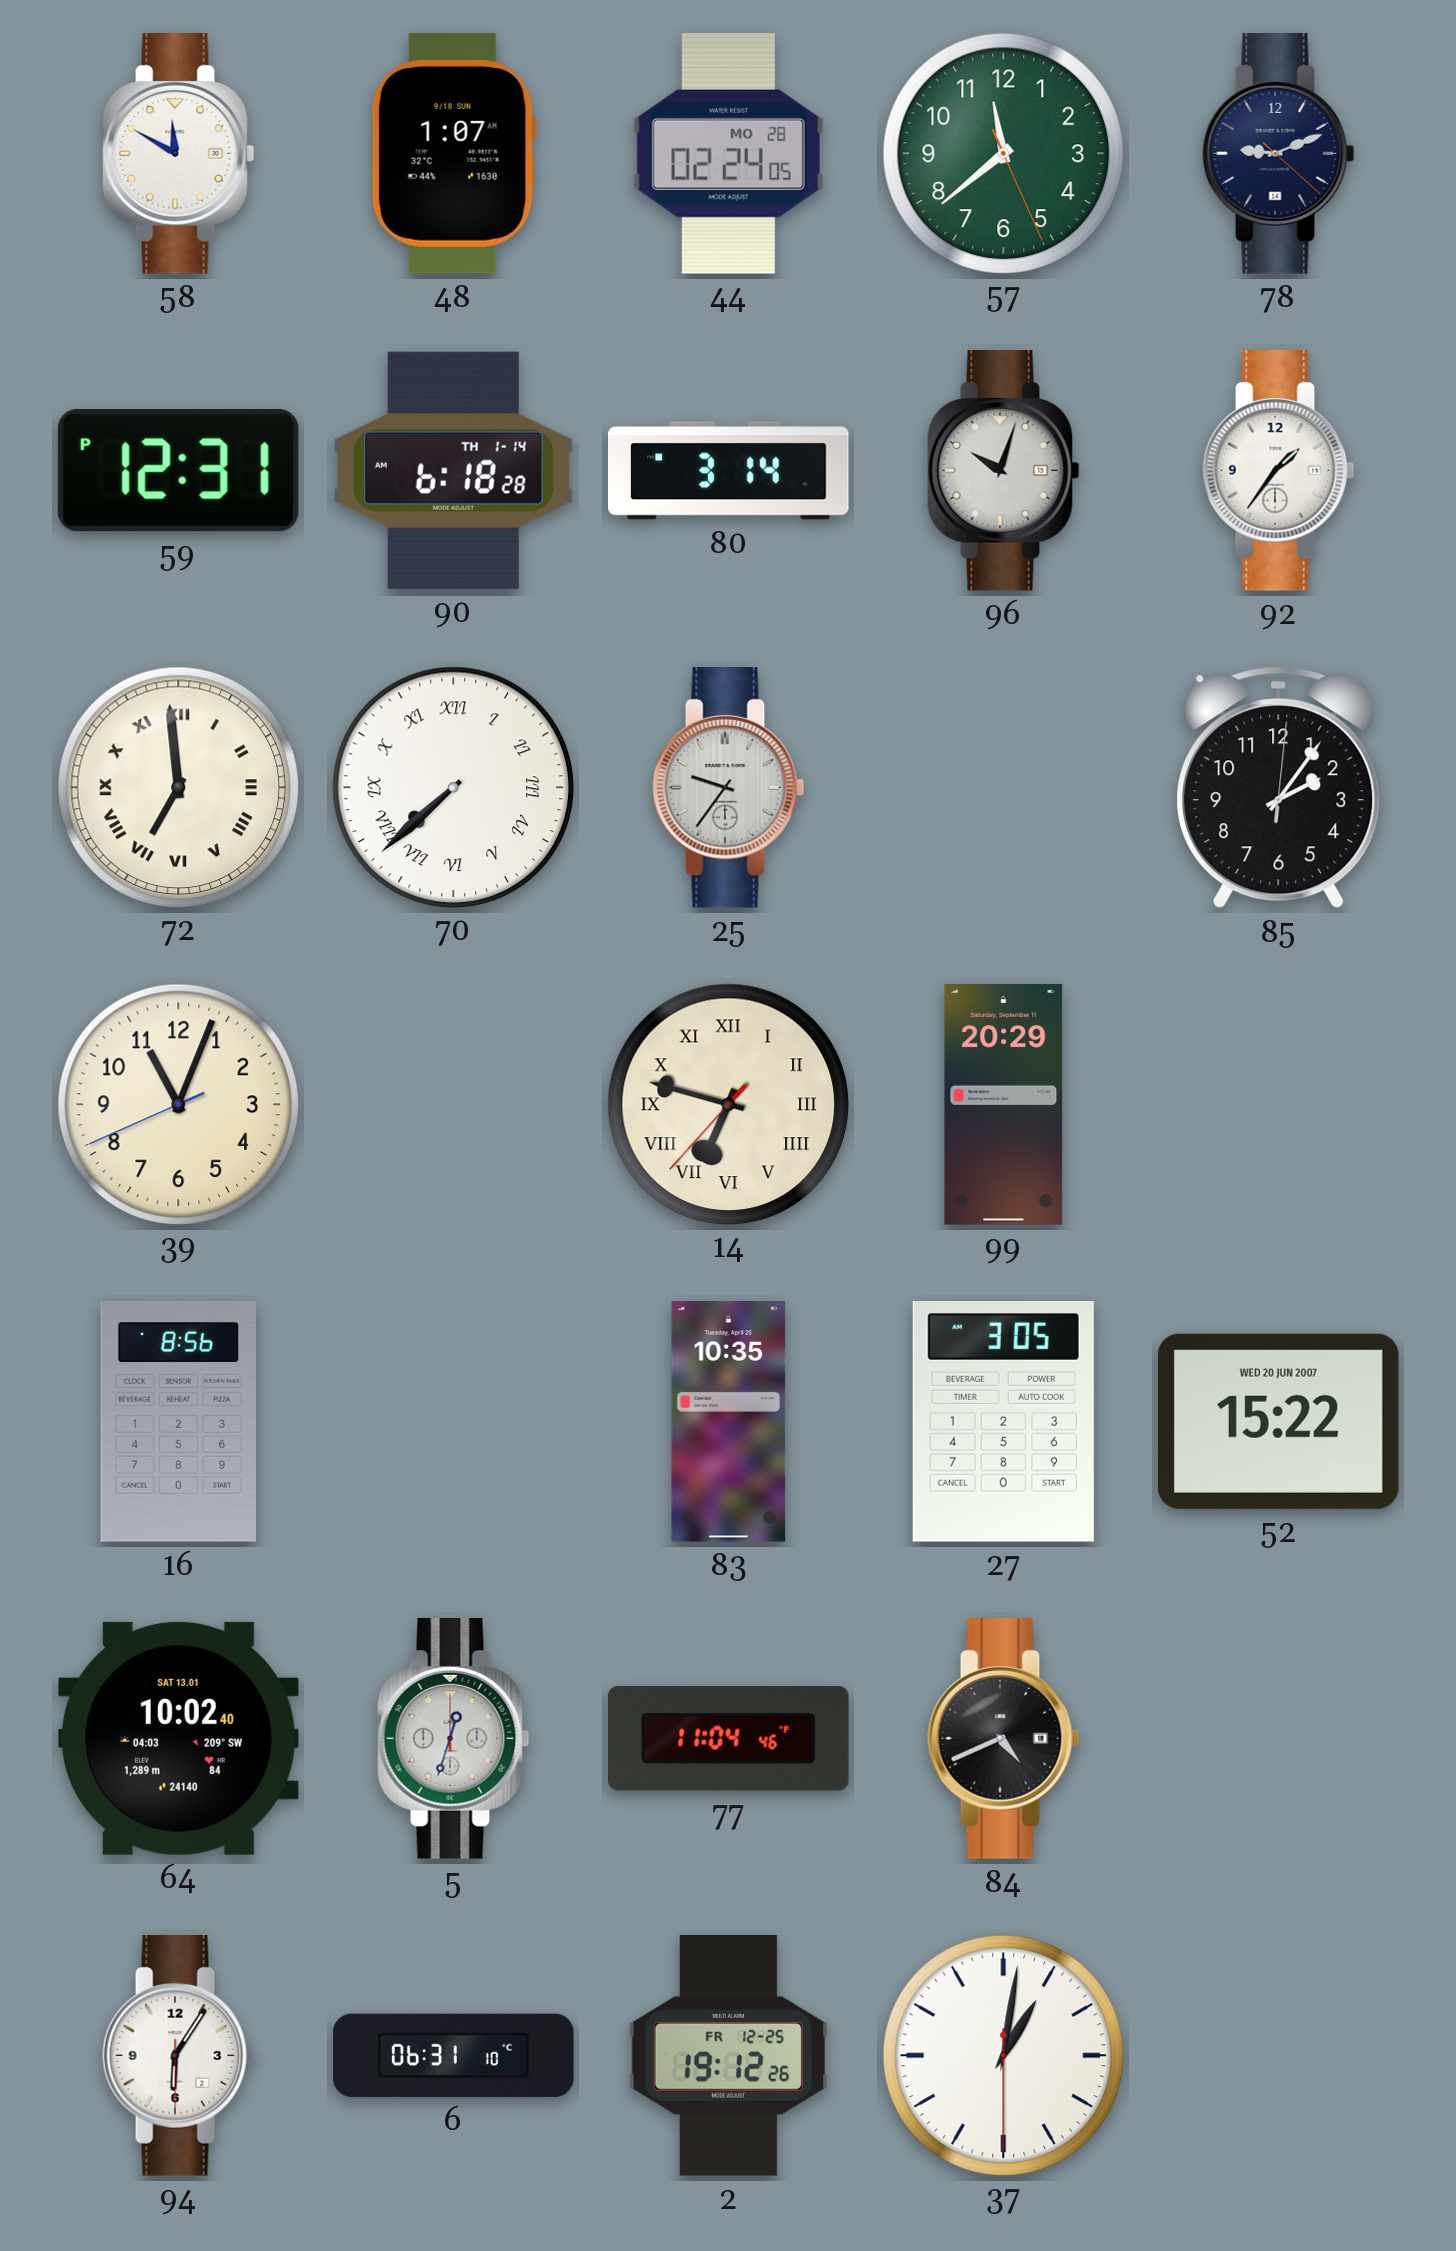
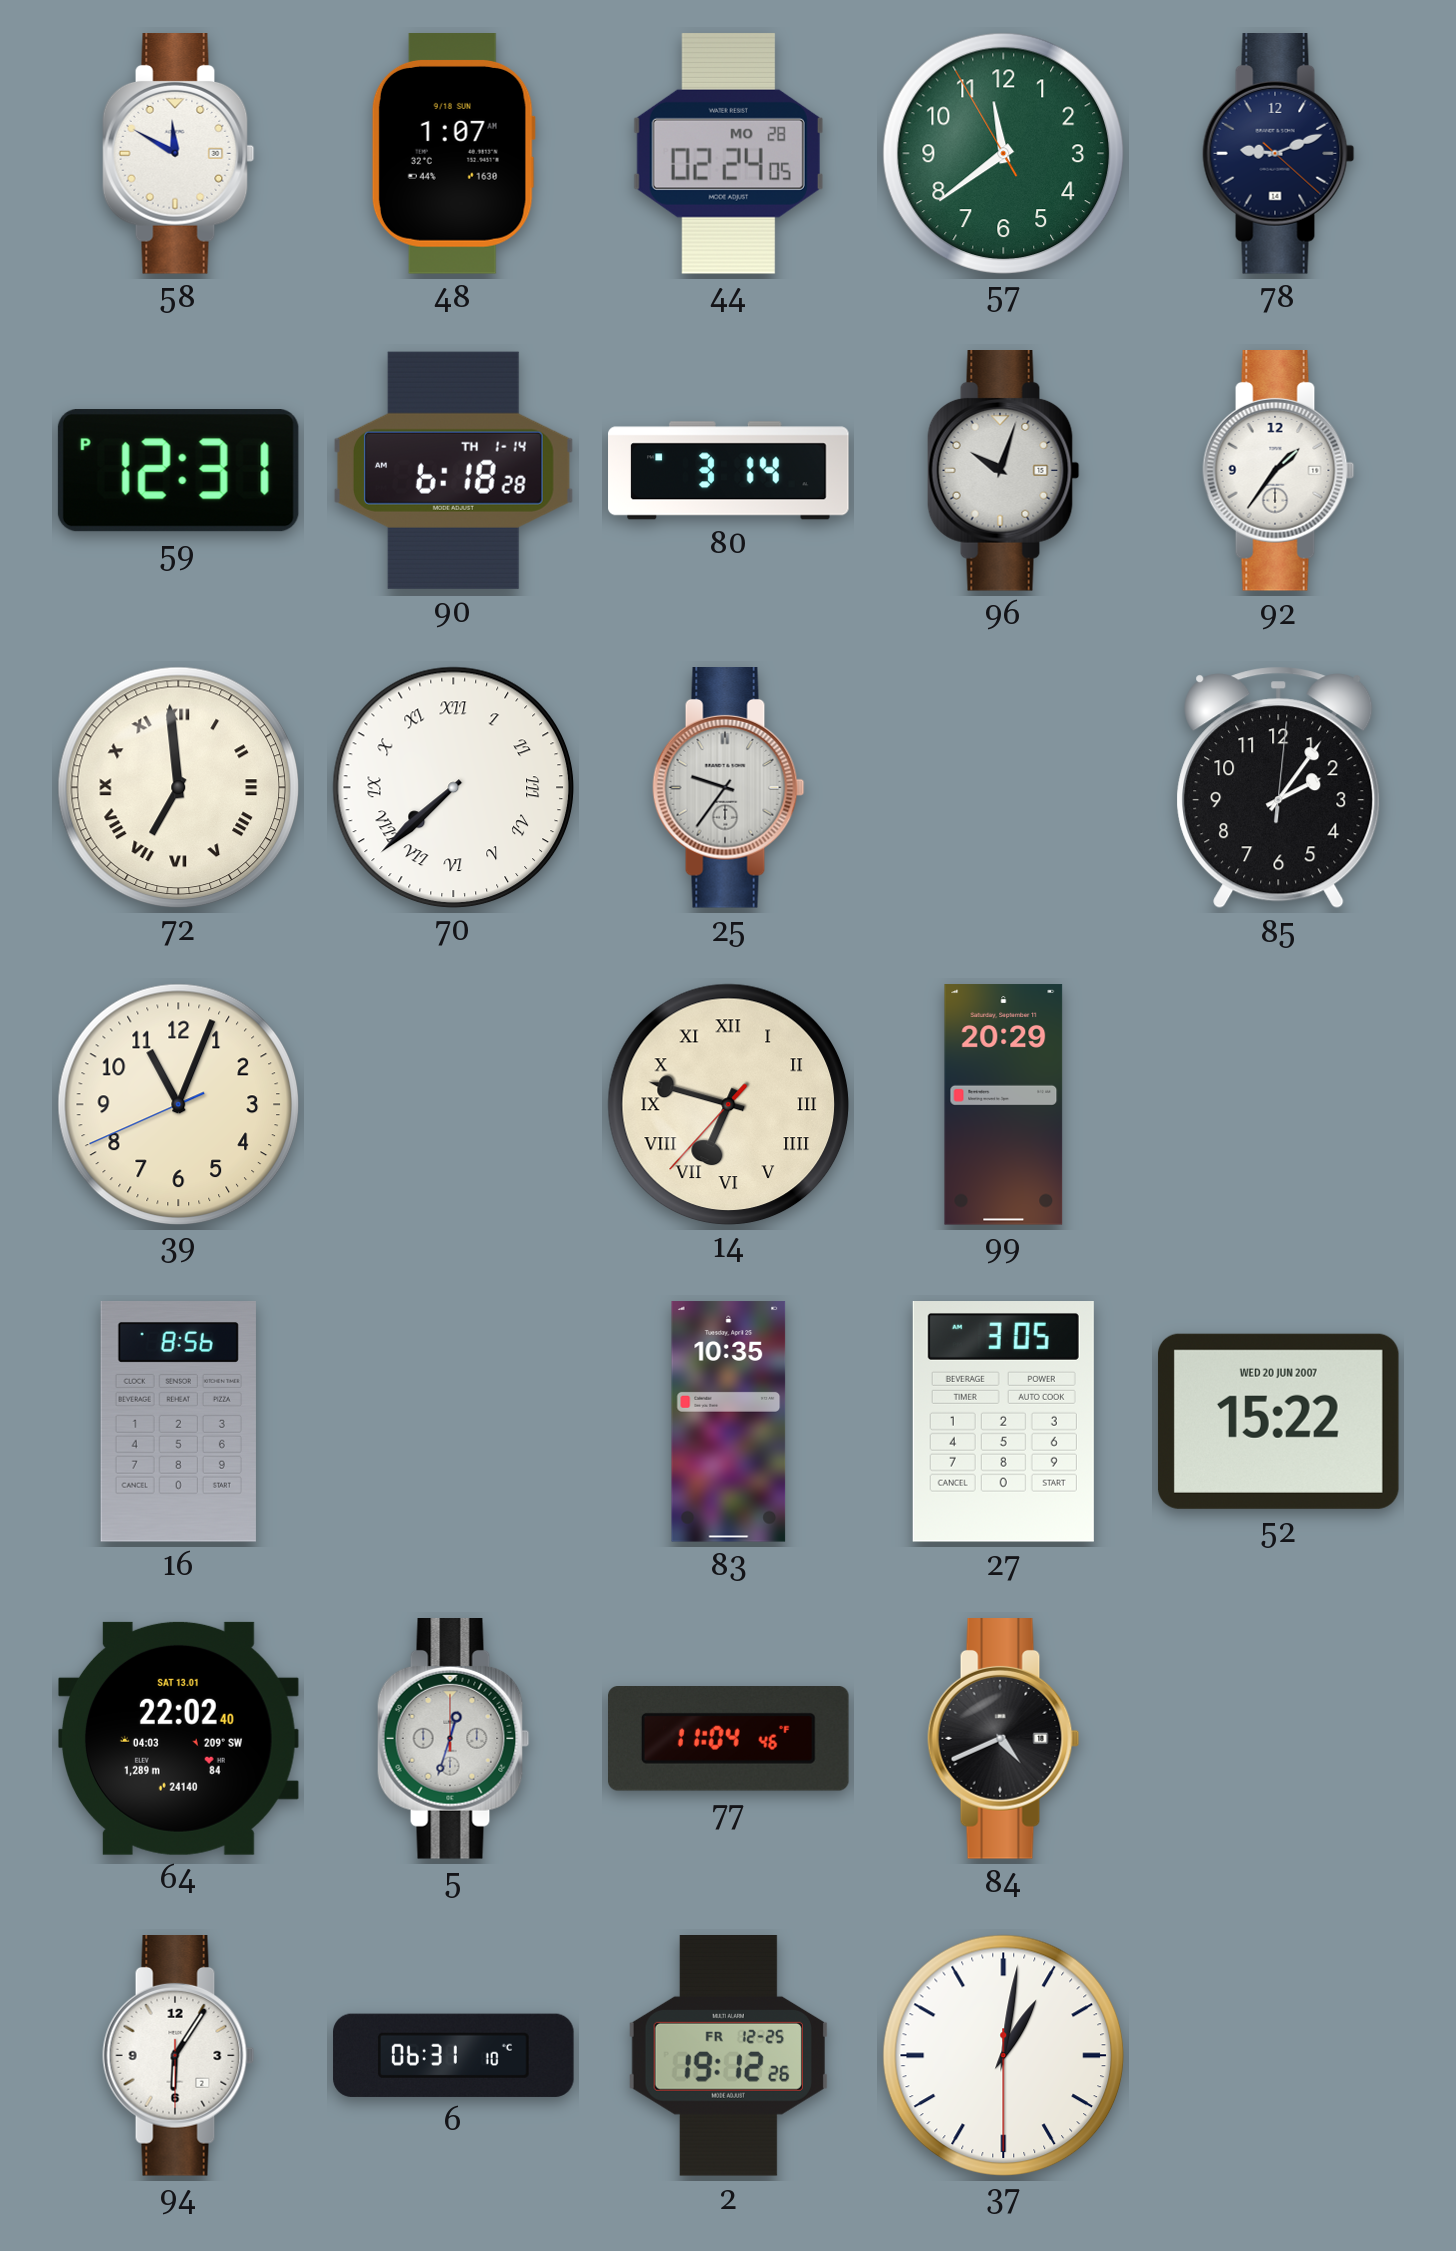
57: 11:38:26 -> 11:38:55 (1003, 153)
64: 10:02 -> 22:02 (179, 1738)
